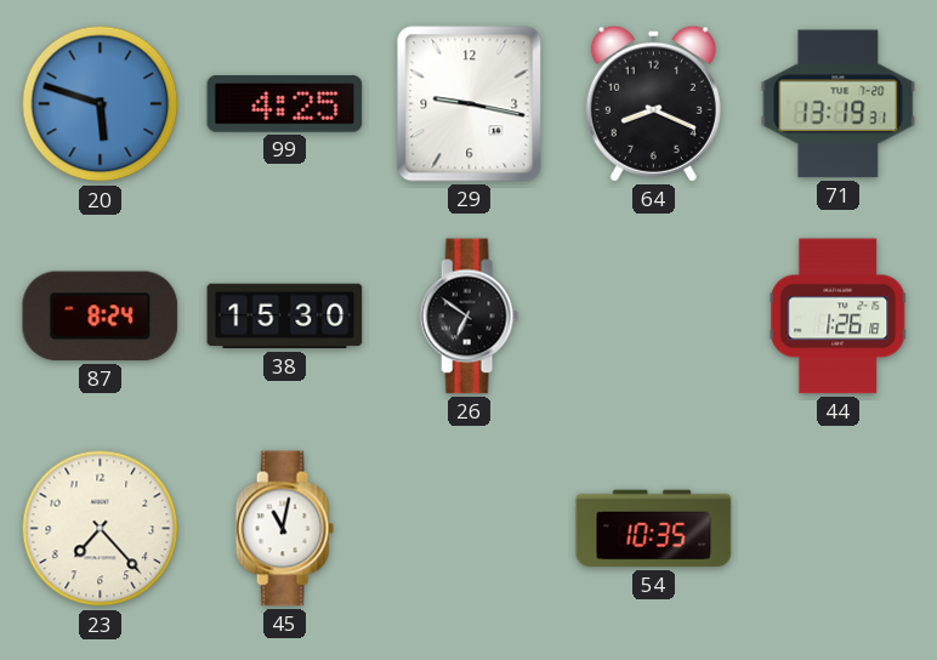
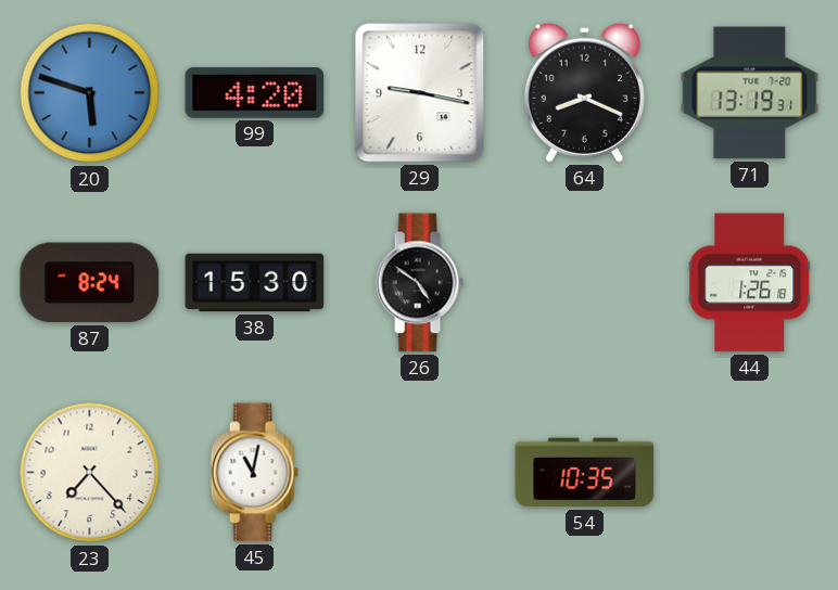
99: 4:25 -> 4:20 (255, 93)
26: 6:51 -> 4:51 (419, 283)
